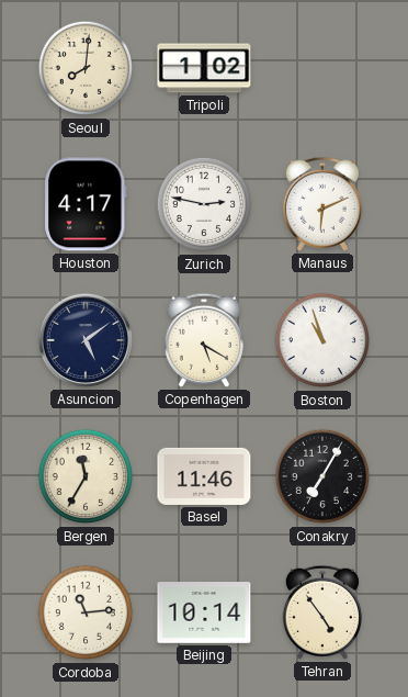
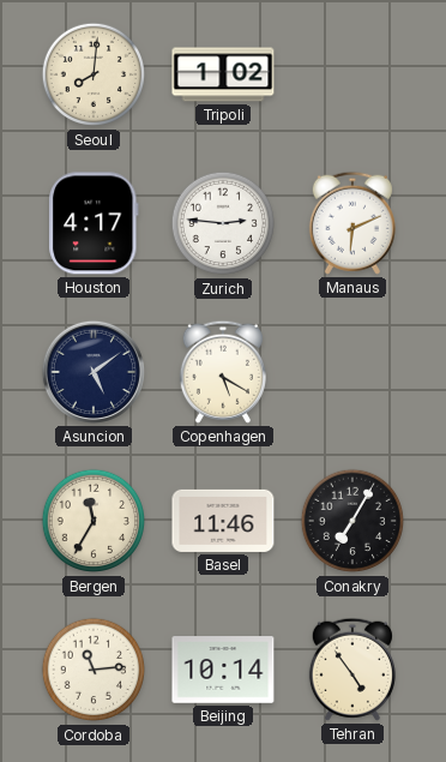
Zurich: 2:47 -> 2:46 (223, 223)
Boston: 10:57 -> none (322, 340)
